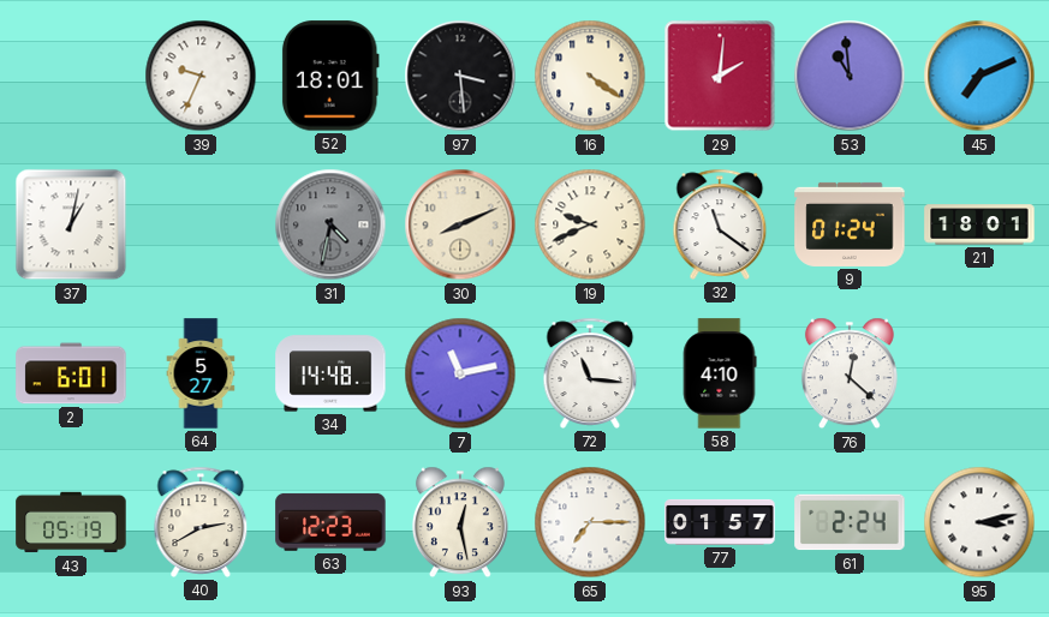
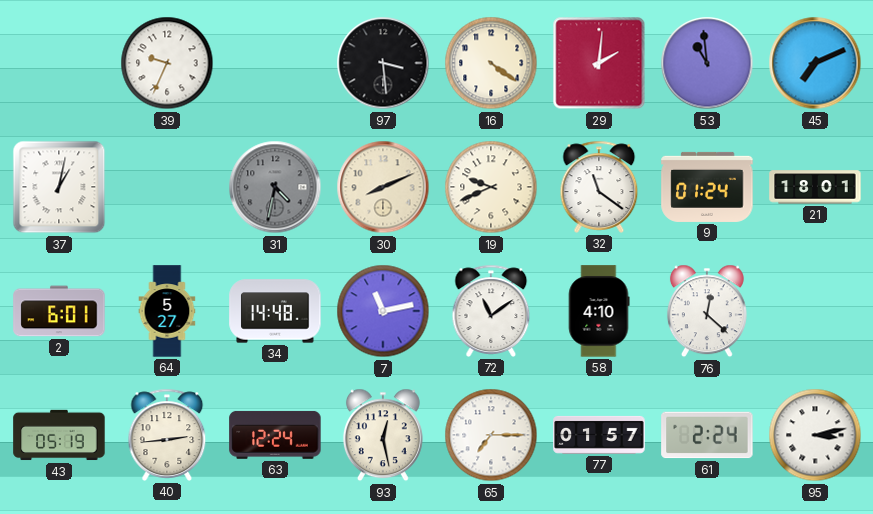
52: 18:01 -> none (330, 76)
72: 11:16 -> 11:09 (491, 311)
40: 2:40 -> 2:44 (167, 435)
63: 12:23 -> 12:24 (275, 435)
